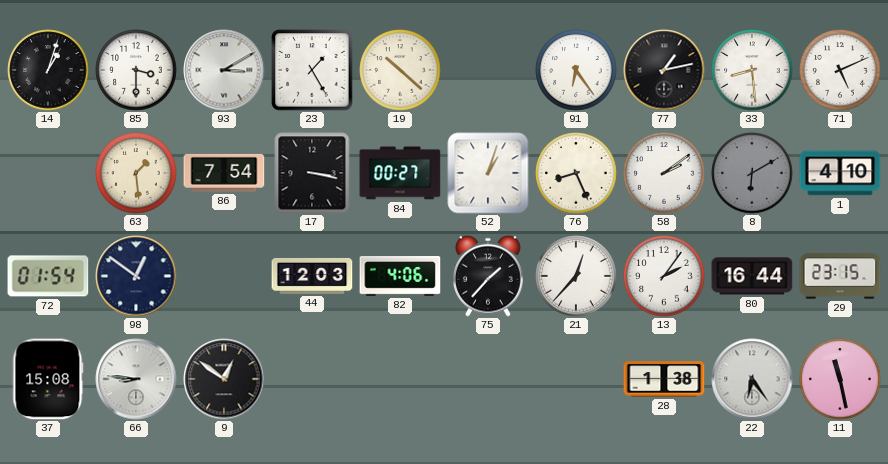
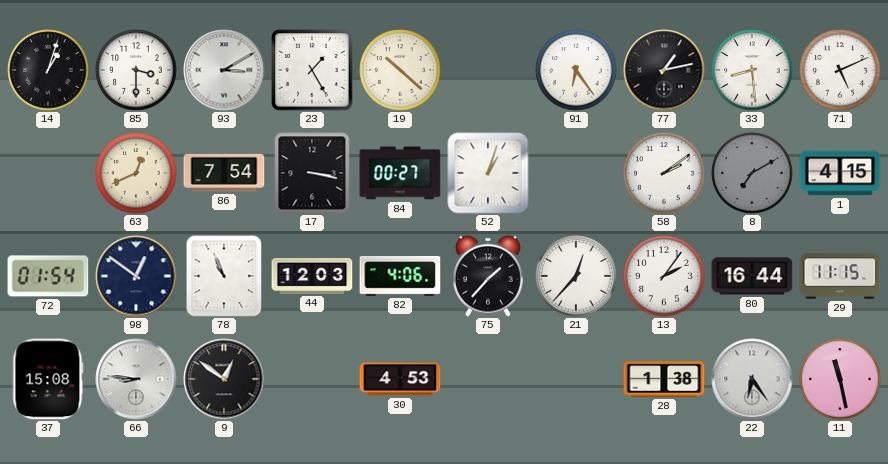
63: 1:29 -> 12:41 (136, 173)
76: 8:26 -> none (576, 173)
8: 6:10 -> 7:10 (752, 173)
1: 4:10 -> 4:15 (840, 173)
78: none -> 10:56 (224, 276)
29: 23:15 -> 11:15 (840, 276)
30: none -> 4:53 (400, 379)
